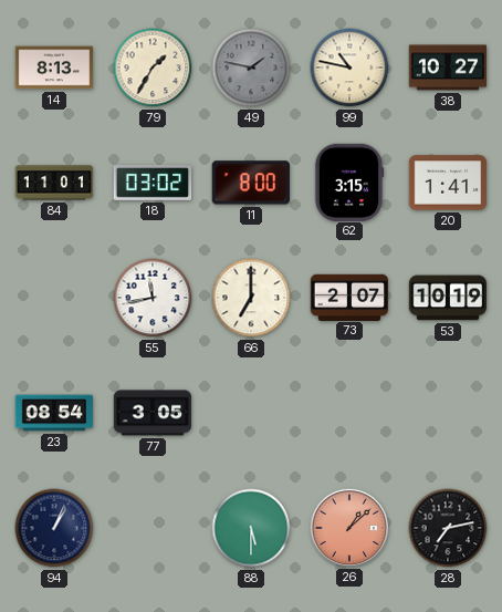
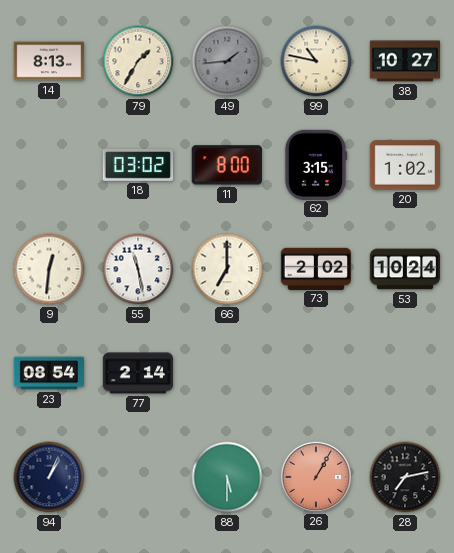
49: 1:47 -> 1:44 (227, 61)
84: 11:01 -> none (54, 183)
20: 1:41 -> 1:02 (405, 165)
9: none -> 12:31 (49, 269)
55: 11:43 -> 11:28 (138, 269)
73: 2:07 -> 2:02 (316, 268)
53: 10:19 -> 10:24 (405, 269)
77: 3:05 -> 2:14 (138, 373)
26: 1:08 -> 1:05 (315, 476)
